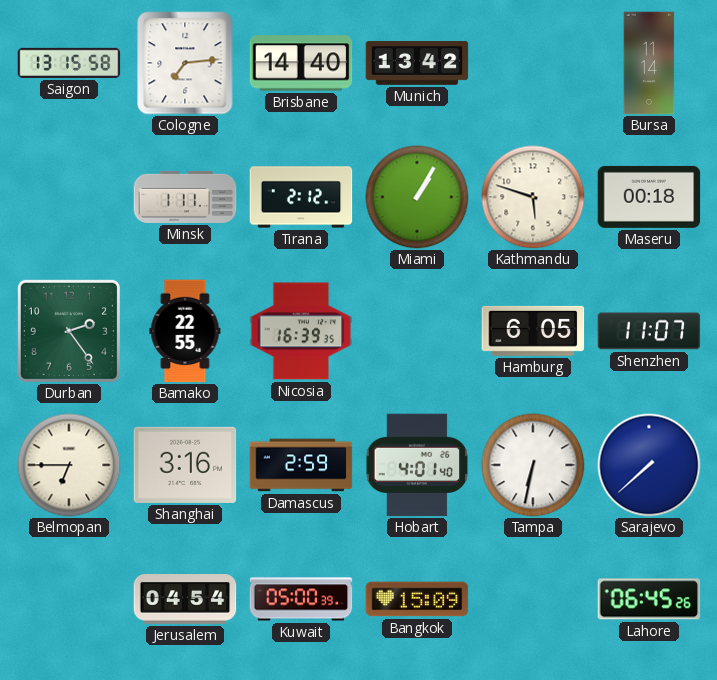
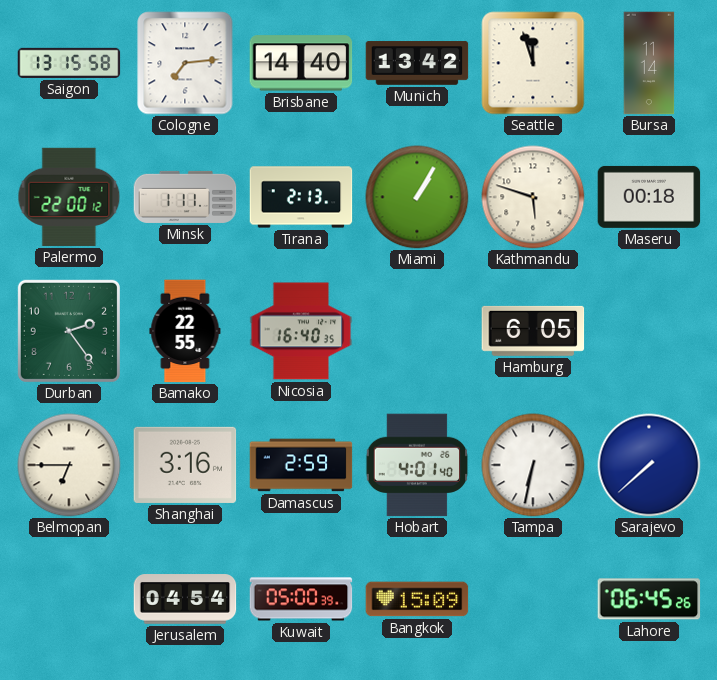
Seattle: none -> 11:57 (533, 63)
Palermo: none -> 22:00 (69, 197)
Tirana: 2:12 -> 2:13 (301, 197)
Nicosia: 16:39 -> 16:40 (301, 331)
Shenzhen: 11:07 -> none (649, 331)
